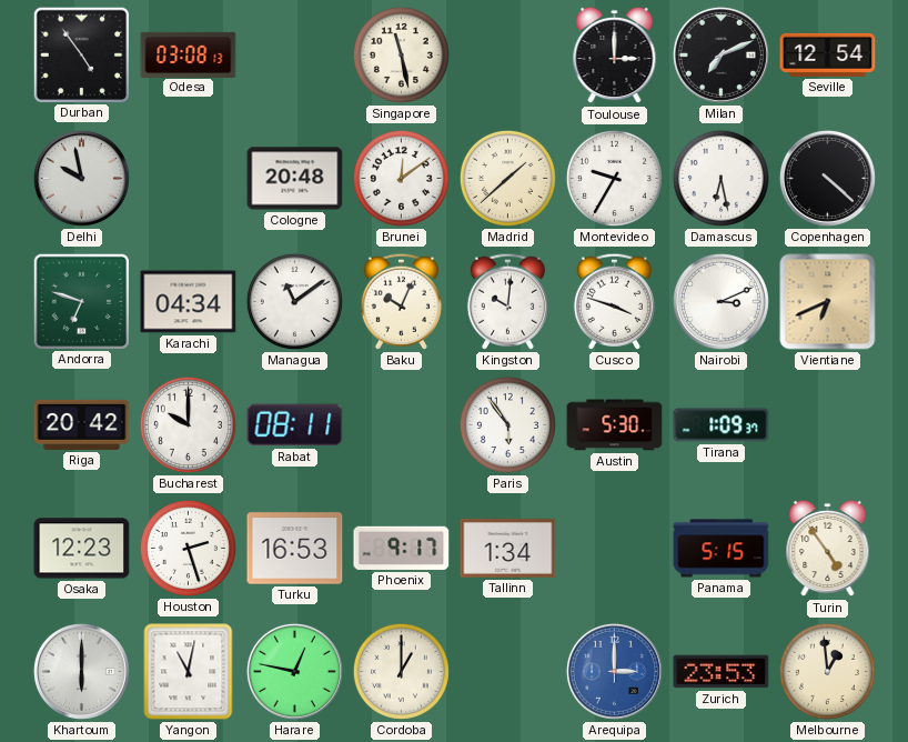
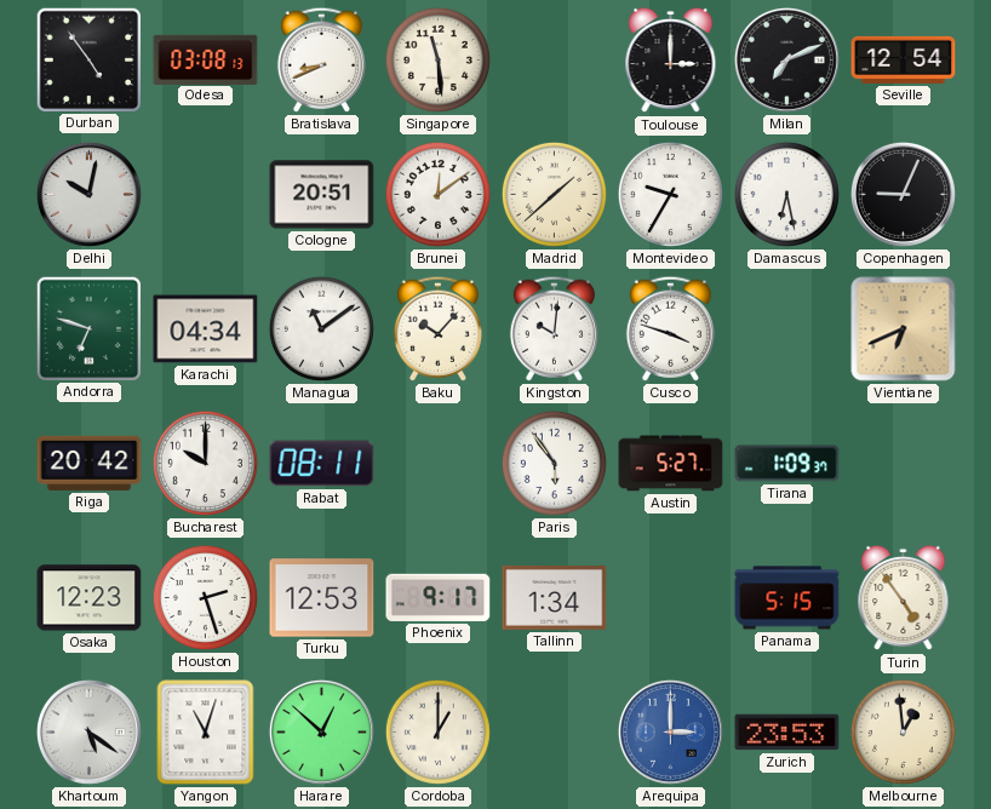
Bratislava: none -> 8:41 (321, 59)
Singapore: 11:28 -> 11:29 (437, 59)
Delhi: 9:58 -> 10:02 (88, 194)
Cologne: 20:48 -> 20:51 (322, 195)
Copenhagen: 4:22 -> 9:04 (903, 194)
Baku: 10:04 -> 10:07 (437, 328)
Nairobi: 3:11 -> none (720, 301)
Austin: 5:30 -> 5:27 (671, 464)
Turku: 16:53 -> 12:53 (322, 598)
Khartoum: 6:00 -> 5:21 (88, 731)
Yangon: 11:02 -> 11:03 (206, 733)
Harare: 12:47 -> 12:52 (321, 731)
